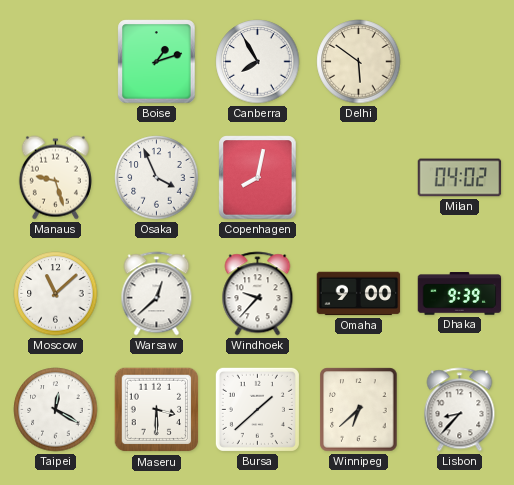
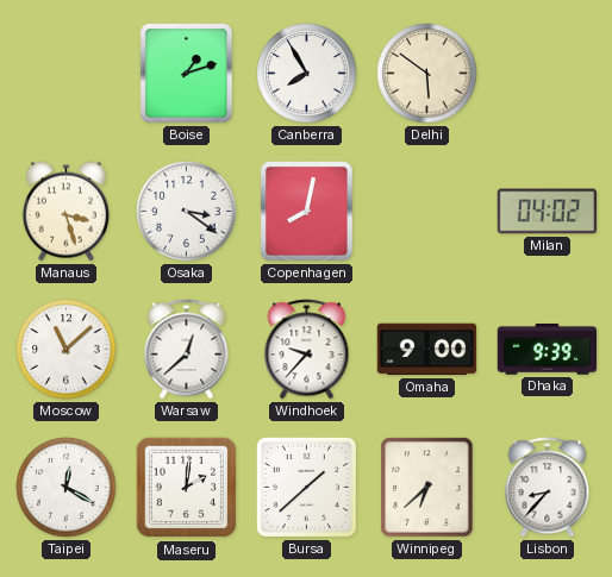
Manaus: 9:27 -> 3:27 (65, 212)
Osaka: 3:56 -> 3:21 (187, 212)
Maseru: 3:30 -> 2:01 (187, 488)
